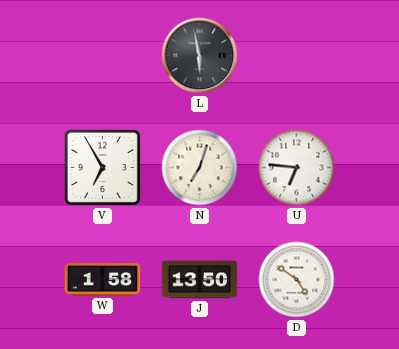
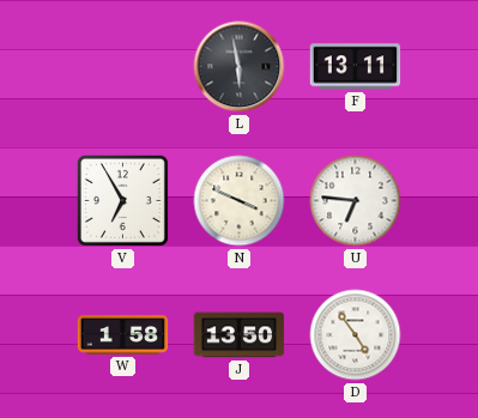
F: none -> 13:11 (356, 67)
N: 7:03 -> 3:49 (240, 201)
D: 4:51 -> 4:54 (356, 335)
